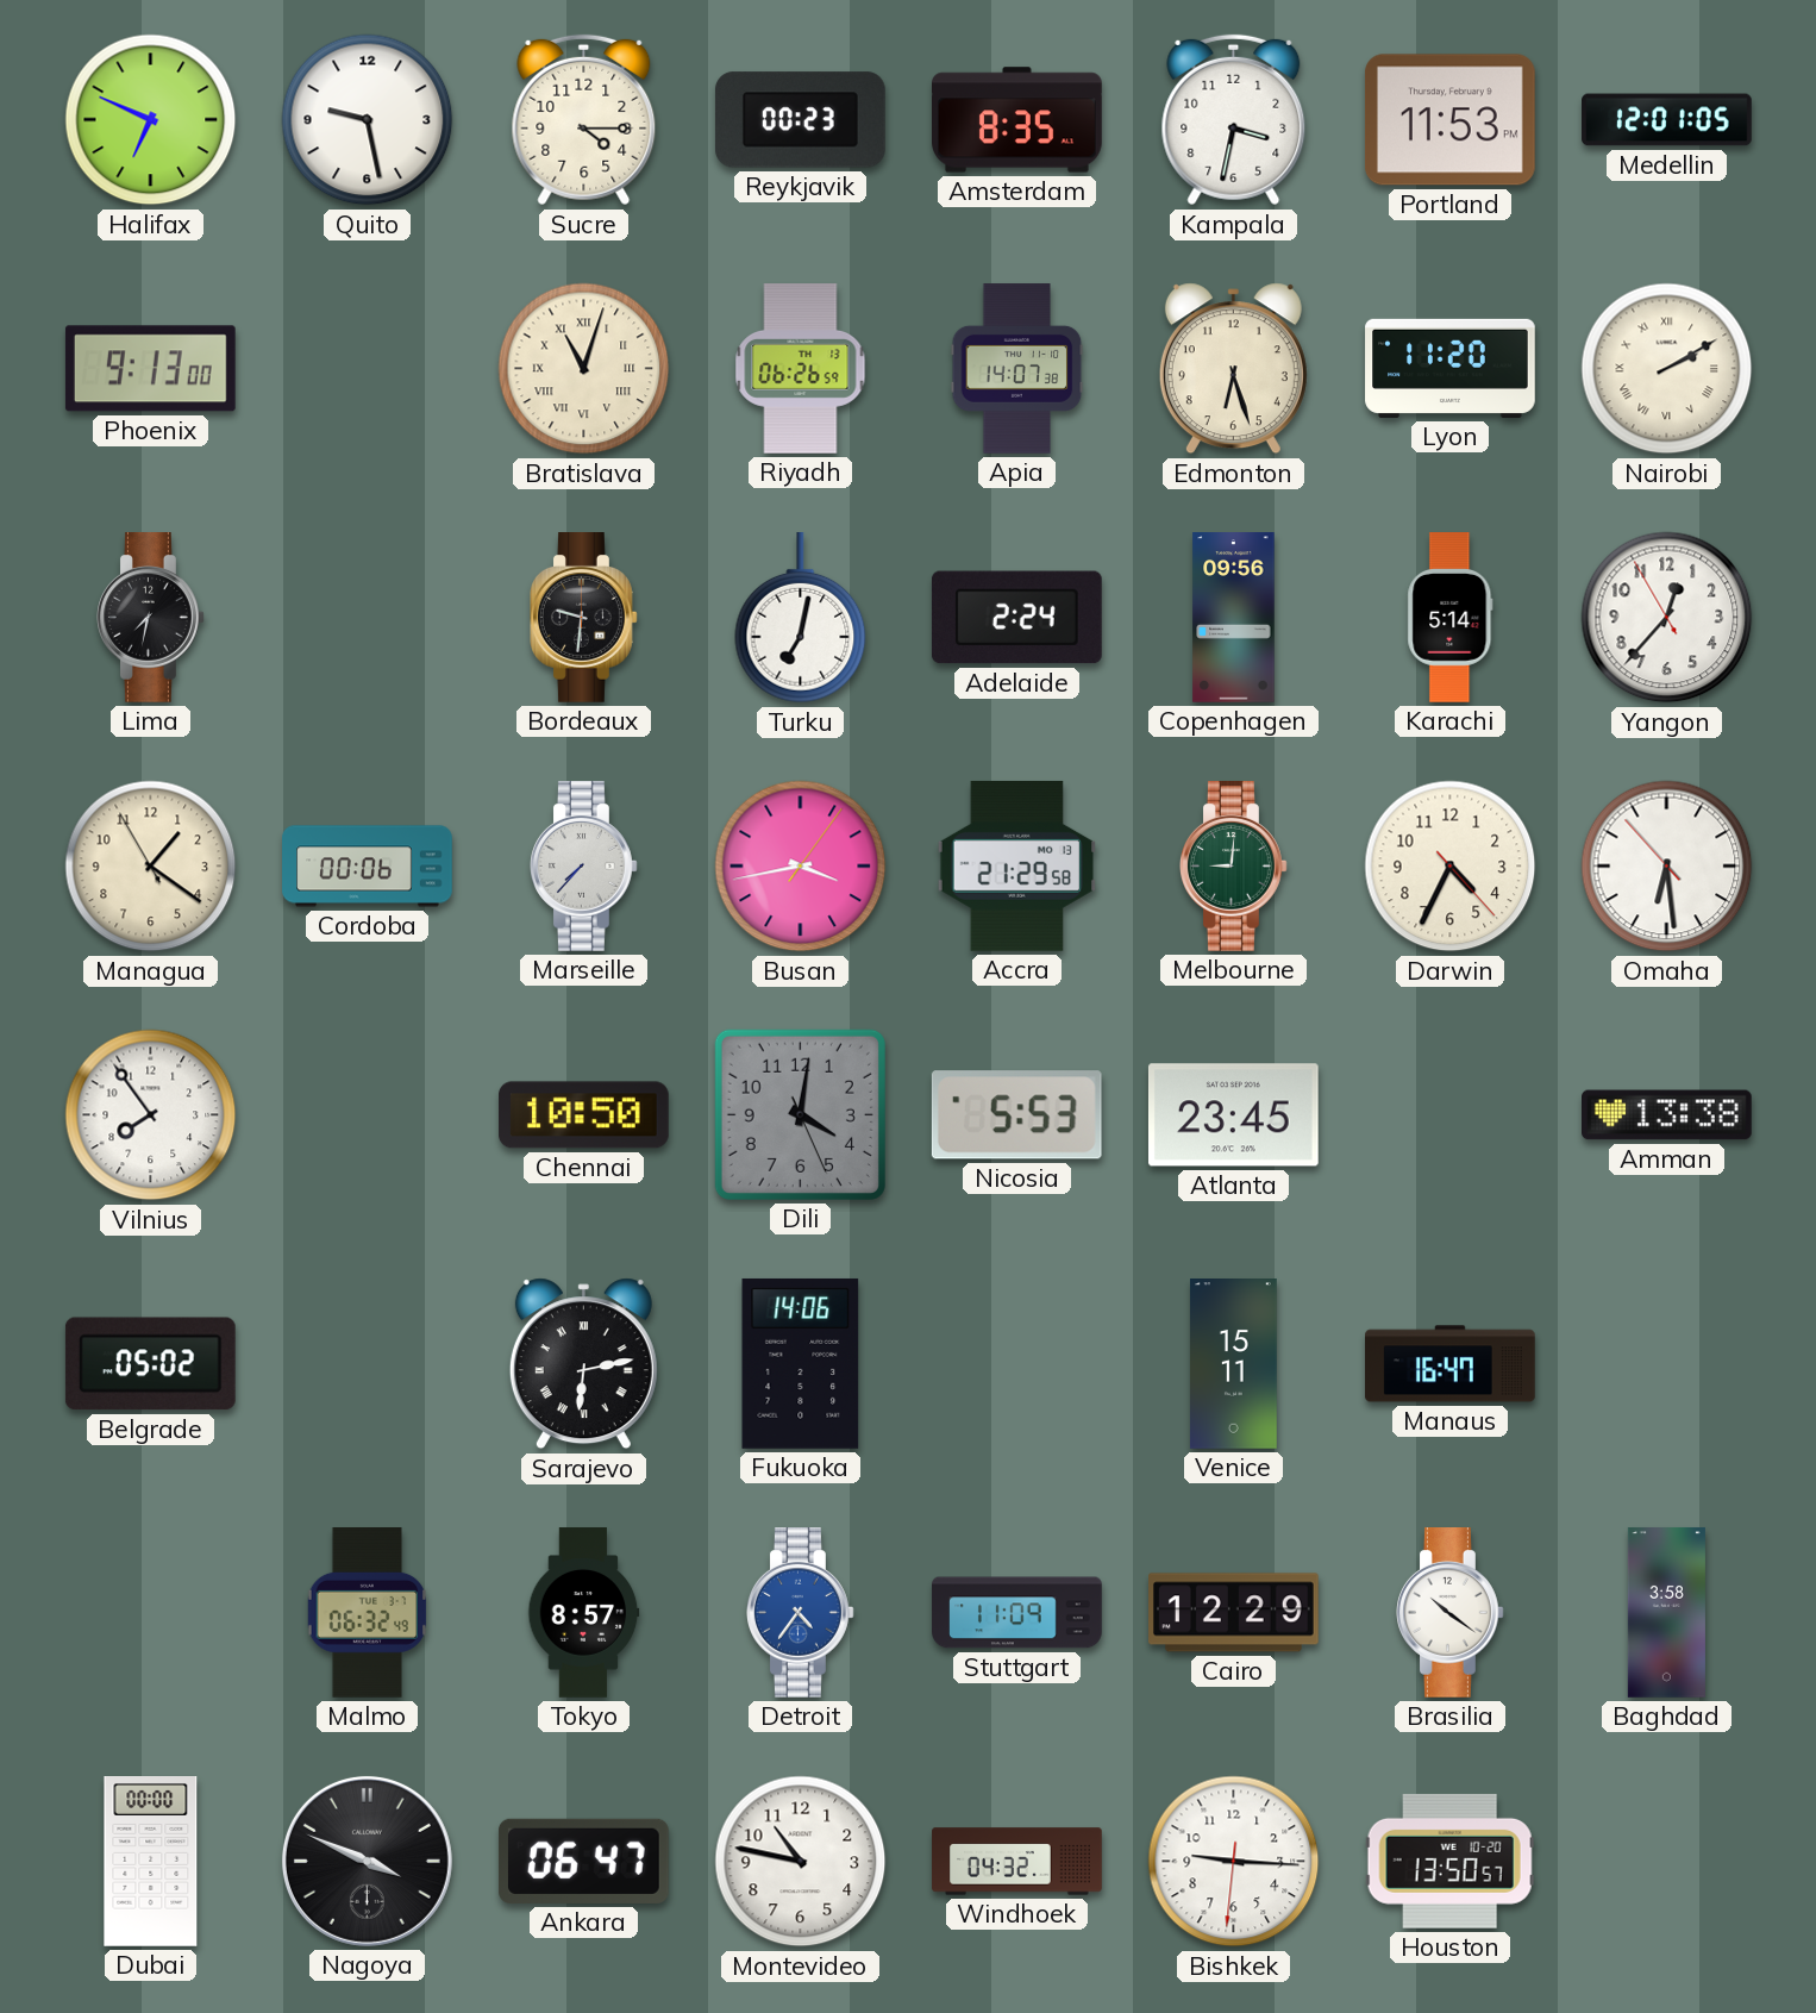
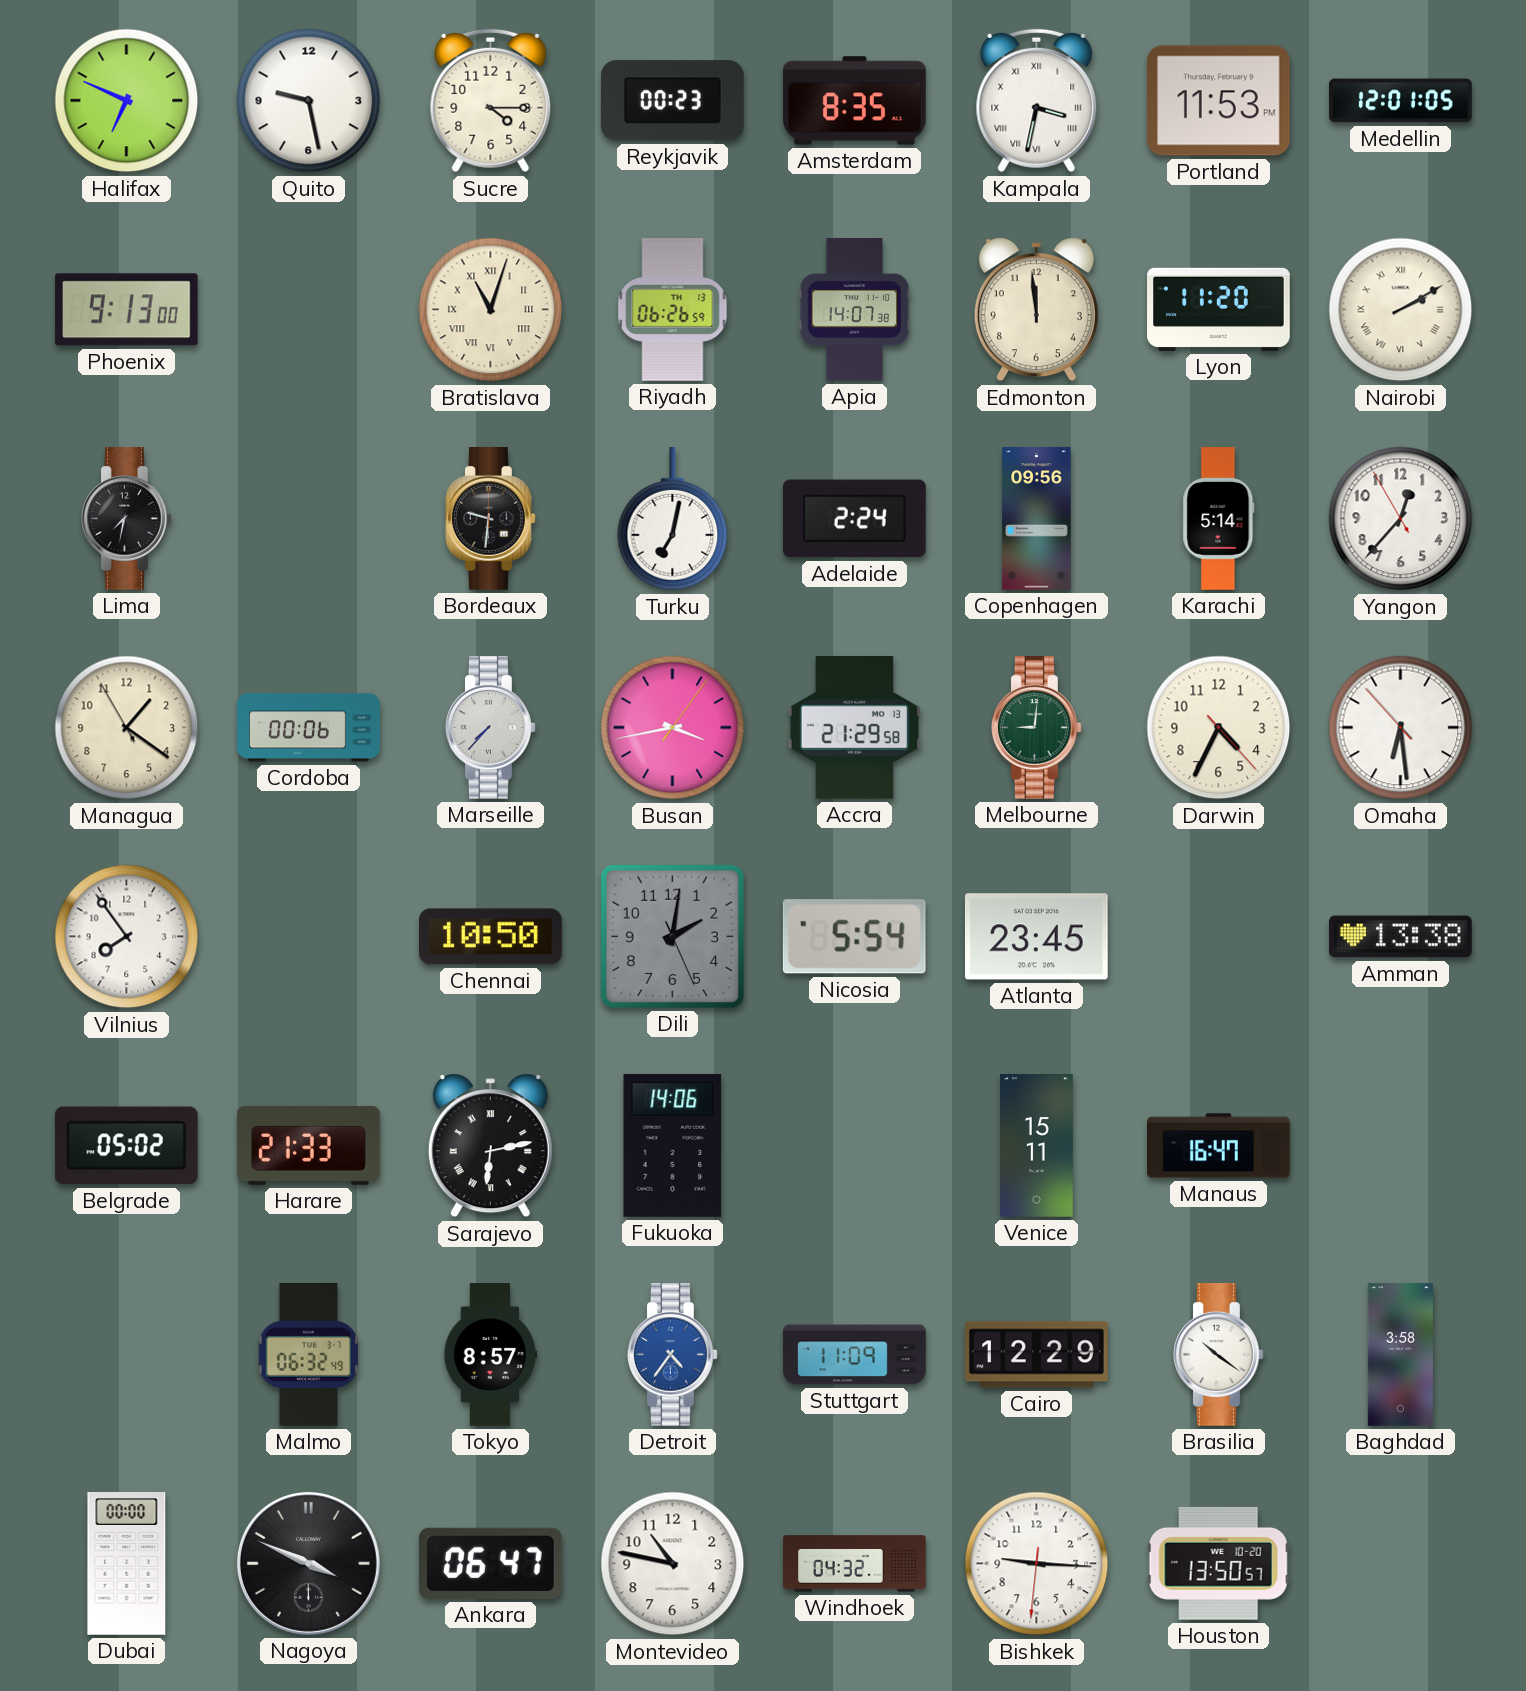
Kampala numerals: Arabic -> Roman (1037, 101)
Edmonton: 6:27 -> 11:59 (1036, 310)
Dili: 4:01 -> 2:01 (672, 936)
Nicosia: 5:53 -> 5:54 (854, 937)
Harare: none -> 21:33 (309, 1145)
